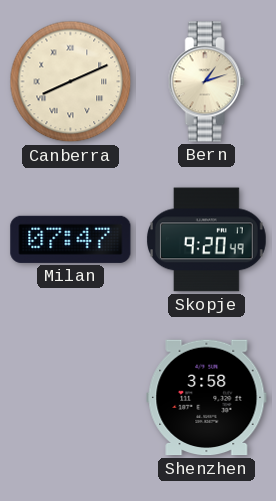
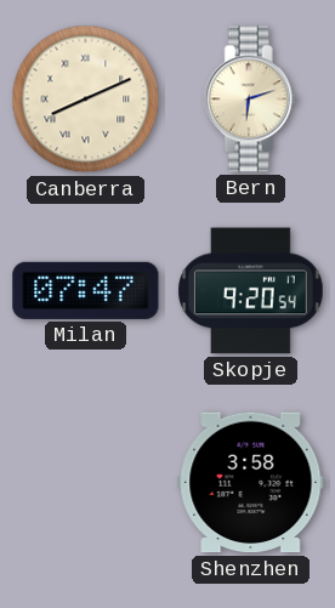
Bern: 1:12 -> 6:12 (250, 100)
Skopje: 9:20:49 -> 9:20:54 (250, 291)
